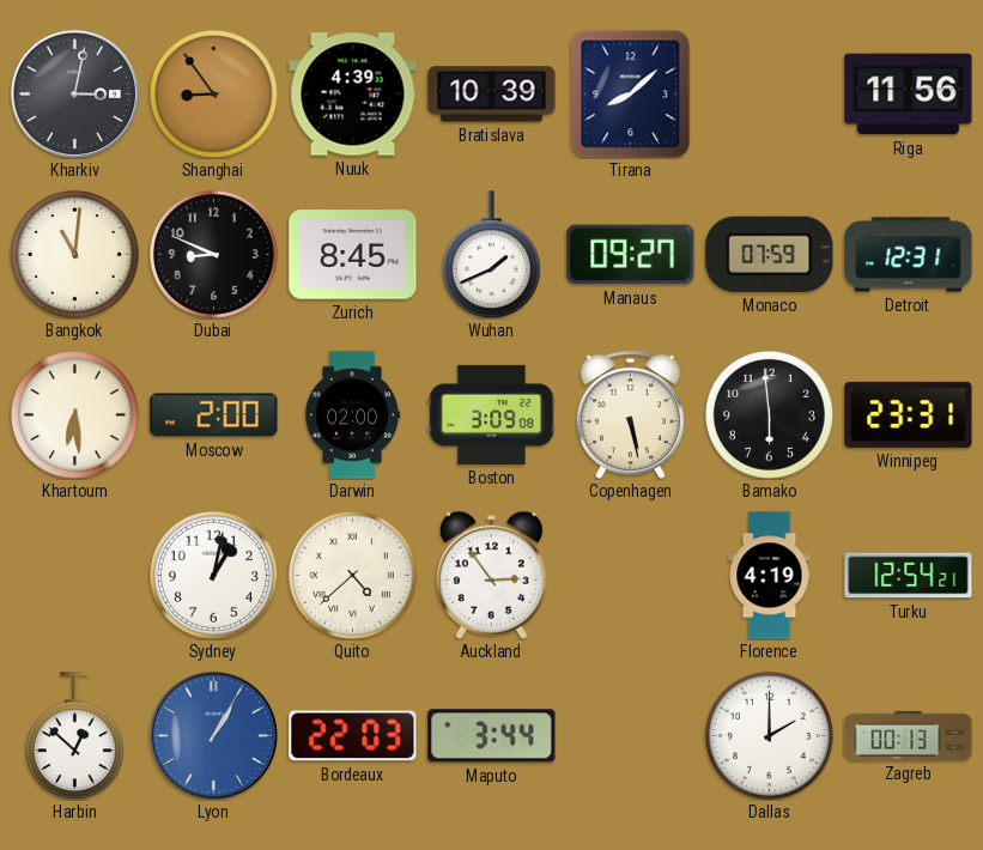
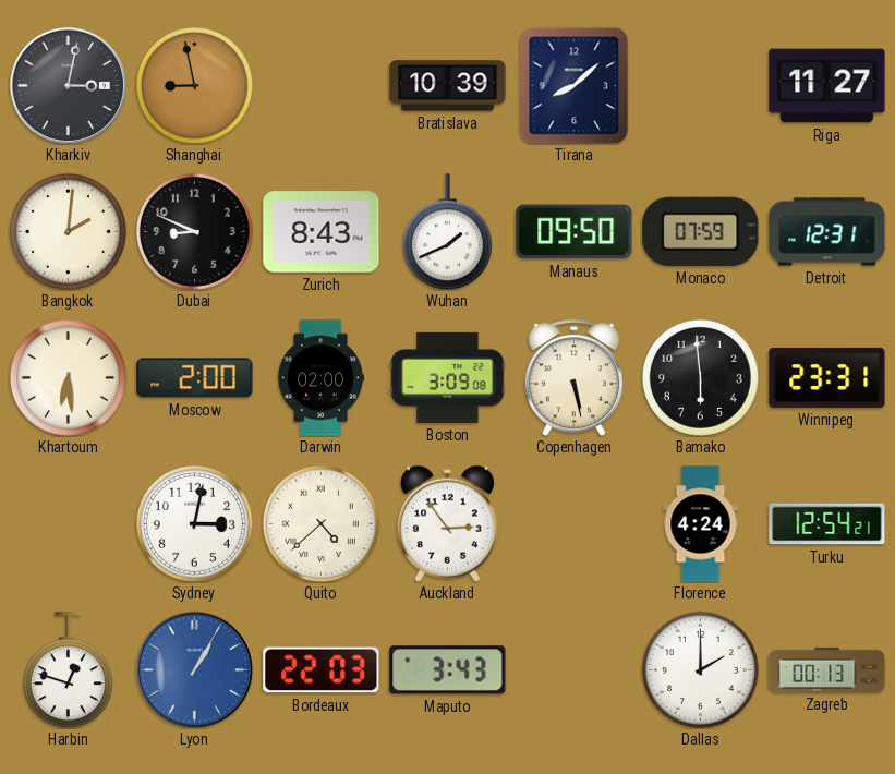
Shanghai: 8:54 -> 8:58 (194, 85)
Nuuk: 4:39 -> none (353, 95)
Riga: 11:56 -> 11:27 (827, 86)
Bangkok: 11:01 -> 2:01 (68, 231)
Zurich: 8:45 -> 8:43 (322, 232)
Manaus: 09:27 -> 09:50 (575, 232)
Sydney: 1:02 -> 3:02 (194, 523)
Florence: 4:19 -> 4:24 (701, 524)
Harbin: 12:52 -> 12:48 (68, 670)
Maputo: 3:44 -> 3:43 (448, 670)
